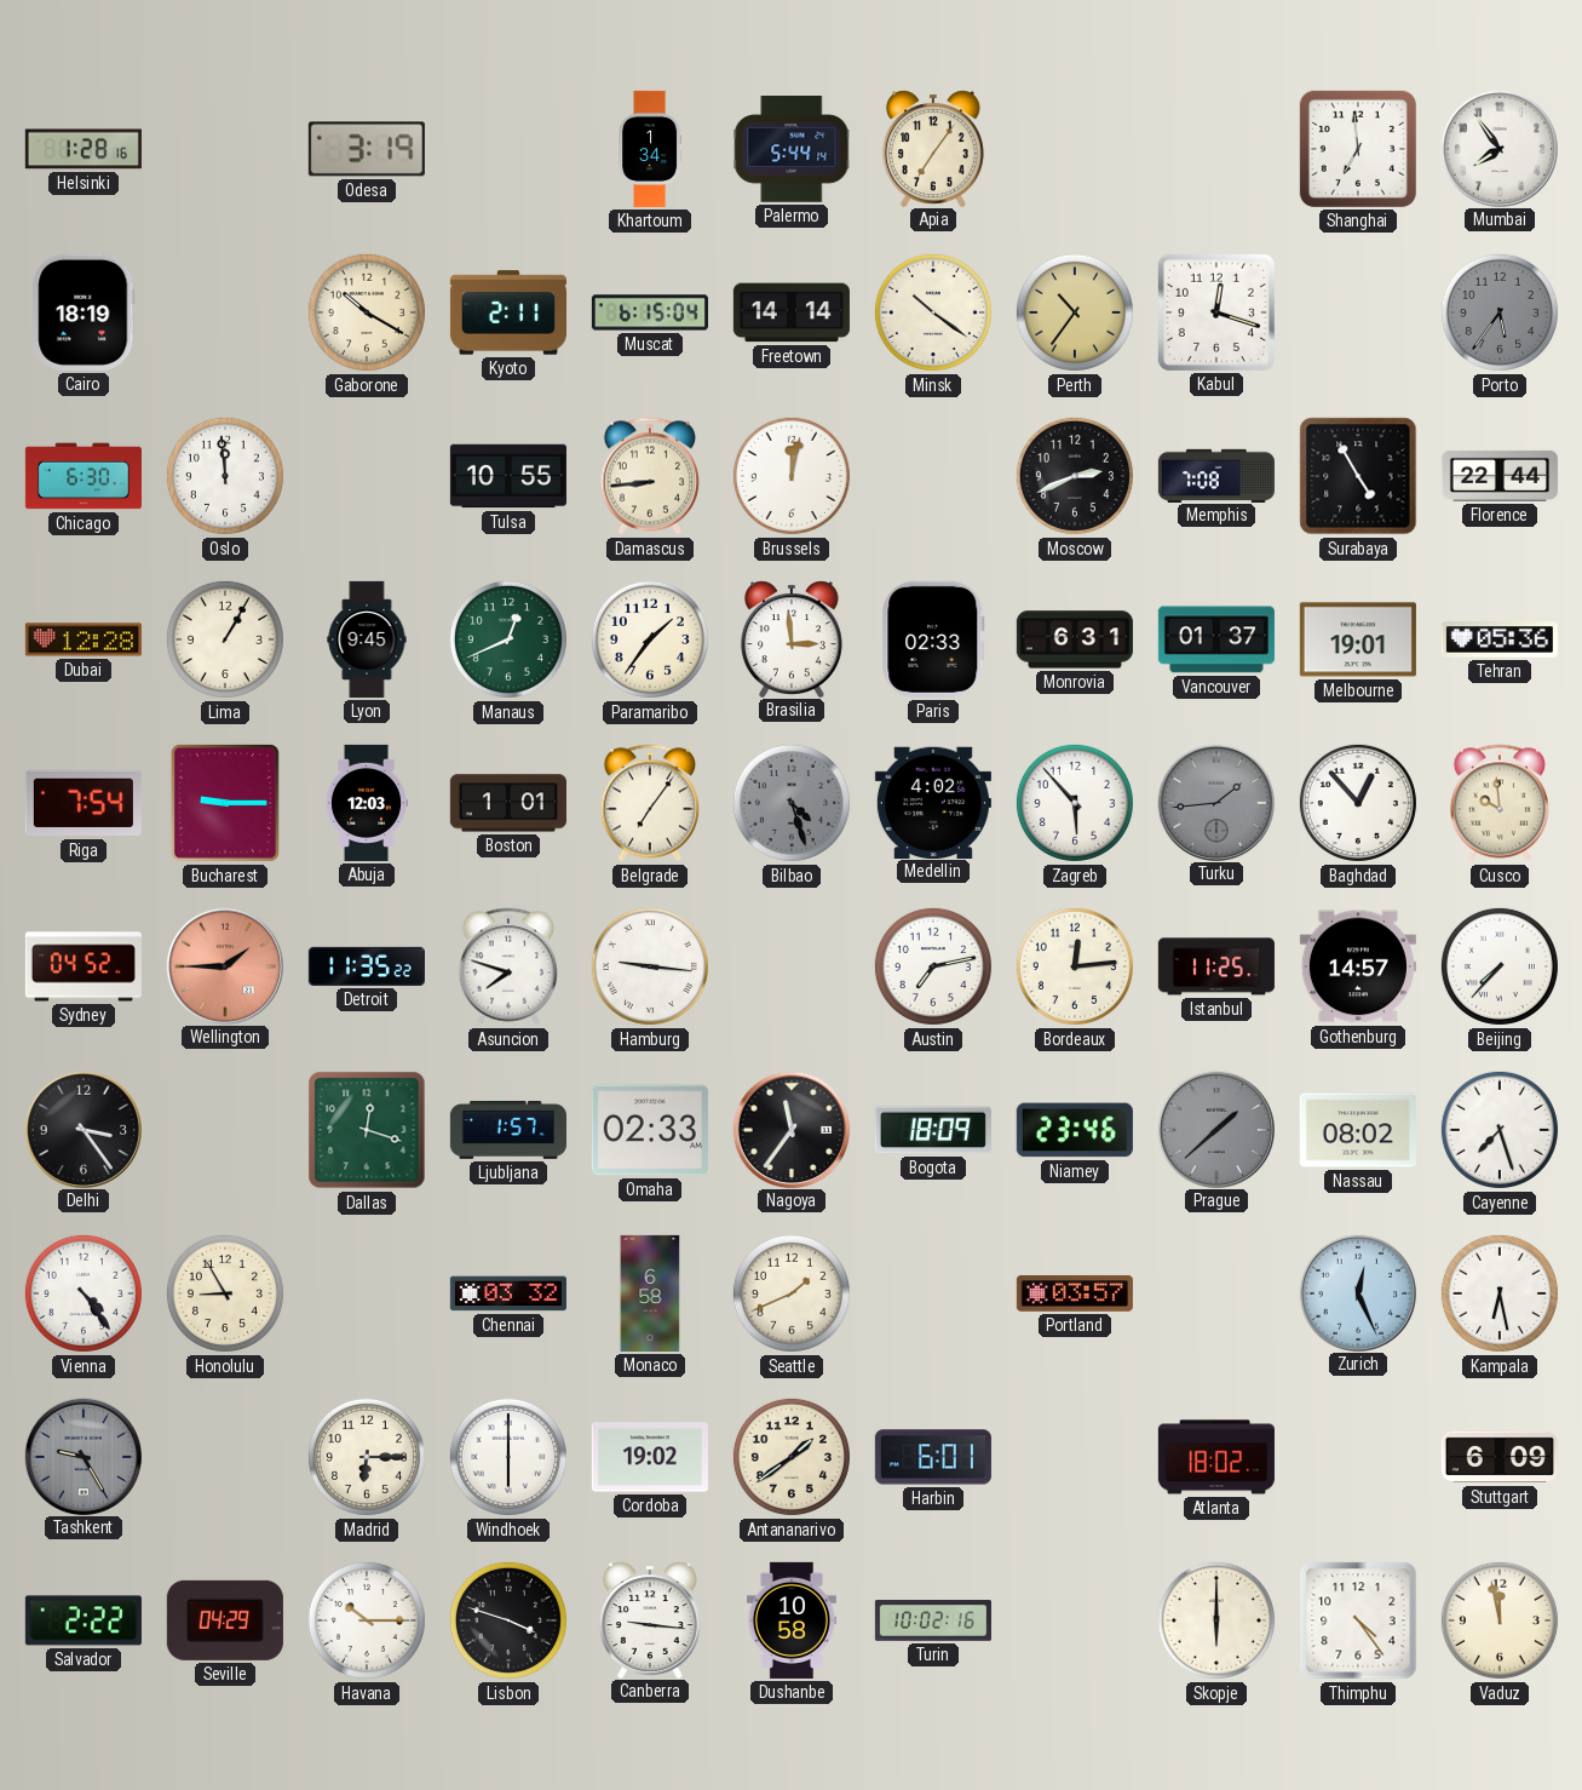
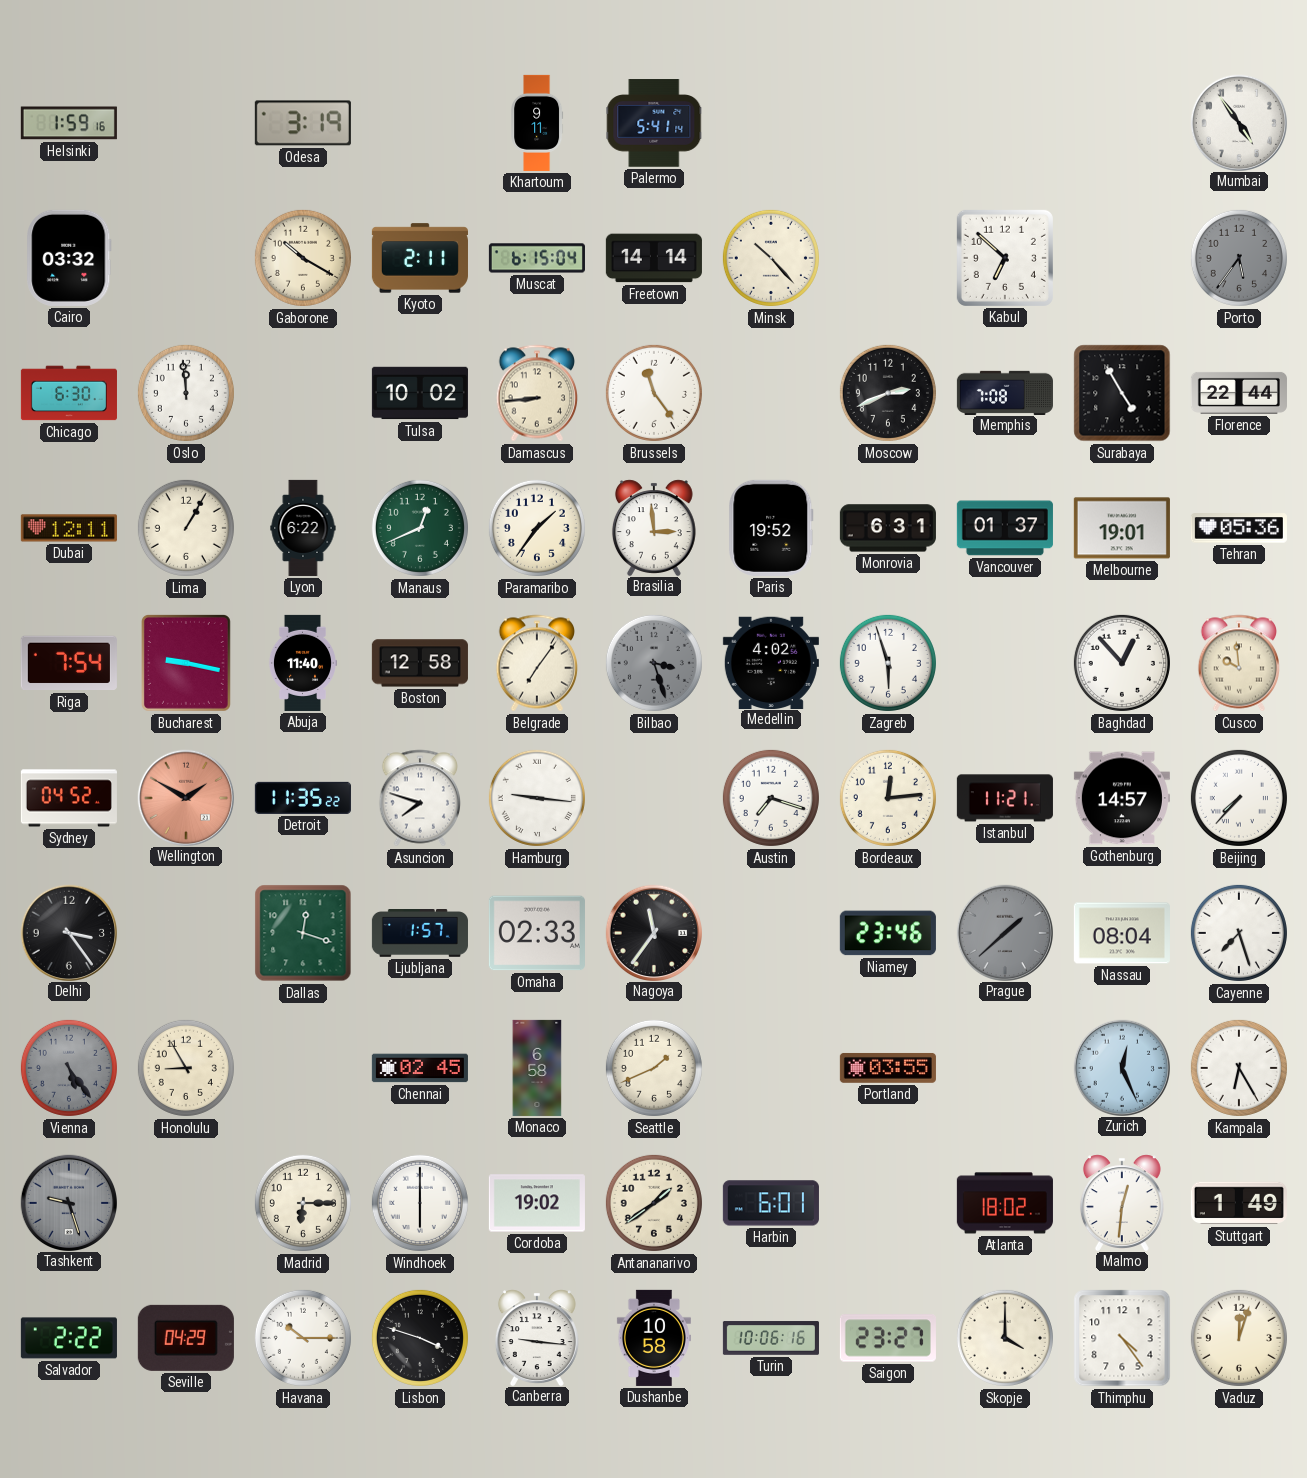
Helsinki: 1:28 -> 1:59 (69, 123)
Khartoum: 1:34 -> 9:11 (537, 123)
Palermo: 5:44 -> 5:41 (654, 123)
Apia: 7:06 -> none (933, 148)
Shanghai: 6:59 -> none (1358, 149)
Mumbai: 7:54 -> 4:54 (1238, 122)
Cairo: 18:19 -> 03:32 (69, 258)
Minsk: 10:21 -> 10:23 (771, 258)
Perth: 10:36 -> none (1075, 312)
Kabul: 12:18 -> 6:52 (1005, 258)
Tulsa: 10:55 -> 10:02 (420, 393)
Brussels: 12:02 -> 11:24 (654, 393)
Dubai: 12:28 -> 12:11 (69, 528)
Lyon: 9:45 -> 6:22 (303, 528)
Paris: 02:33 -> 19:52 (771, 528)
Bucharest: 9:15 -> 9:17 (186, 663)
Abuja: 12:03 -> 11:40 (302, 663)
Boston: 1:01 -> 12:58 (420, 663)
Bilbao: 4:27 -> 3:27 (654, 663)
Zagreb: 5:53 -> 5:57 (888, 663)
Turku: 1:44 -> none (1215, 802)
Wellington: 1:45 -> 1:50 (185, 797)
Austin: 7:13 -> 7:18 (771, 798)
Istanbul: 11:25 -> 11:21 (1005, 798)
Bogota: 18:09 -> none (933, 1130)
Nassau: 08:02 -> 08:04 (1122, 933)
Vienna: 4:24 -> 5:24 (69, 1068)
Vienna dial: white -> grey (69, 1068)
Chennai: 03:32 -> 02:45 (420, 1068)
Portland: 03:57 -> 03:55 (888, 1068)
Kampala: 6:28 -> 6:25 (1239, 1068)
Tashkent: 9:25 -> 9:27 (68, 1202)
Malmo: none -> 12:31 (1122, 1202)
Stuttgart: 6:09 -> 1:49 (1239, 1203)
Turin: 10:02 -> 10:06 (771, 1338)
Saigon: none -> 23:27 (888, 1338)
Skopje: 6:00 -> 4:00 (1005, 1338)
Vaduz: 11:58 -> 12:03 (1239, 1338)
